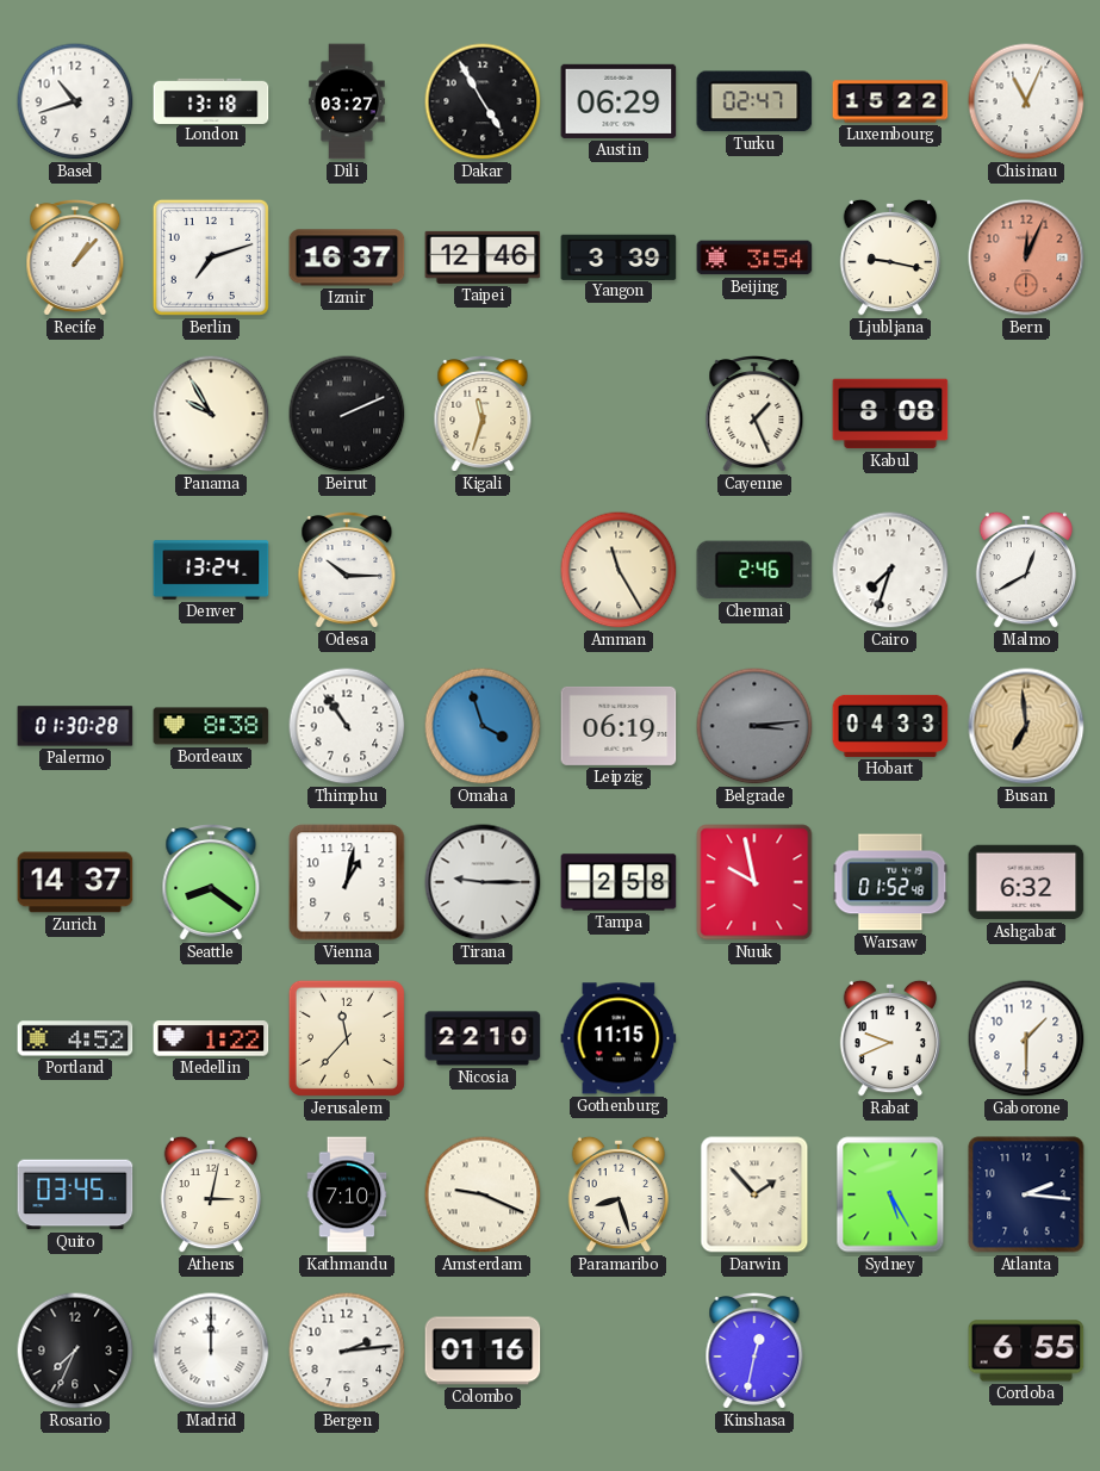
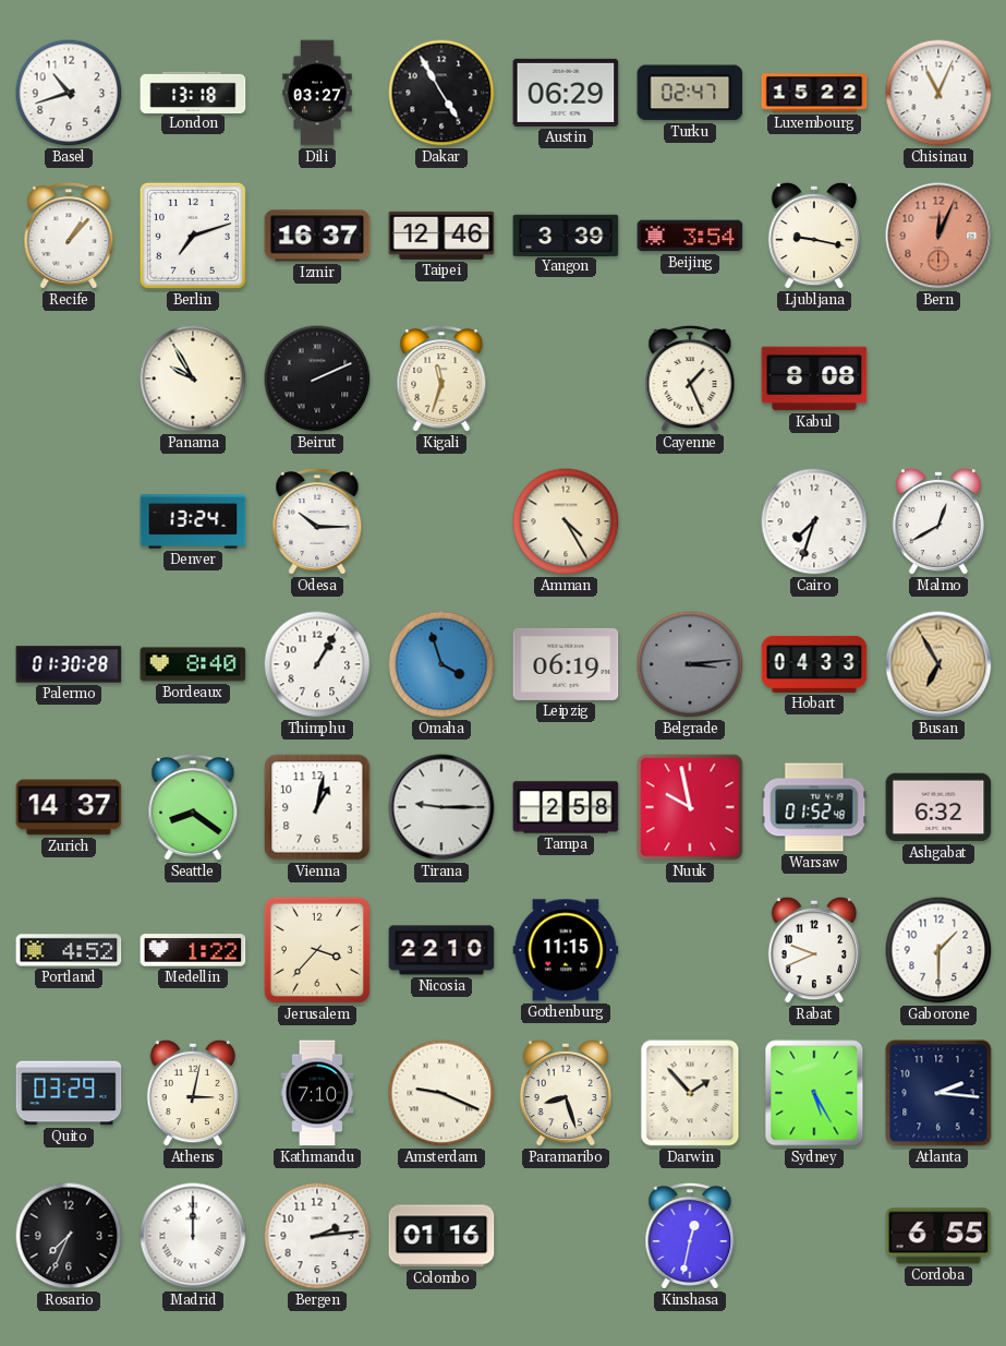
Amman: 11:25 -> 4:25 (566, 521)
Chennai: 2:46 -> none (754, 570)
Bordeaux: 8:38 -> 8:40 (193, 664)
Thimphu: 10:54 -> 1:05 (317, 664)
Busan: 6:59 -> 6:55 (938, 664)
Jerusalem: 11:37 -> 3:37 (317, 950)
Quito: 03:45 -> 03:29 (69, 1093)
